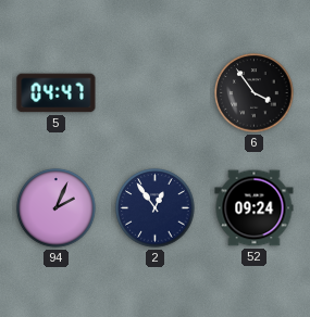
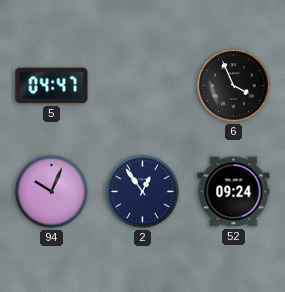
6: 3:54 -> 3:56 (234, 86)
94: 2:04 -> 10:04 (52, 192)
